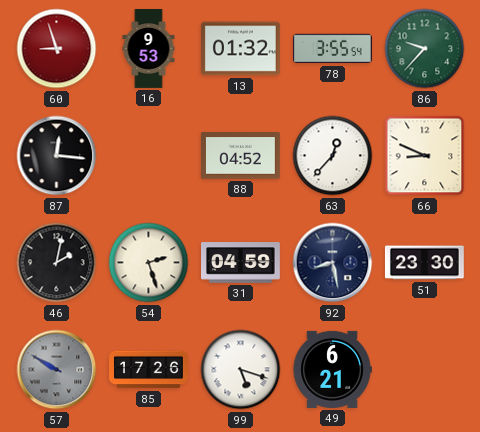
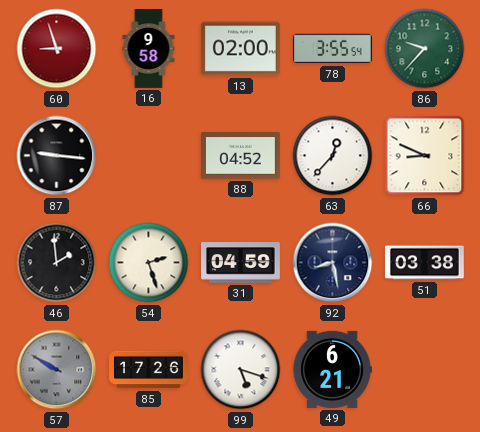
16: 9:53 -> 9:58 (149, 49)
13: 01:32 -> 02:00 (241, 49)
87: 12:16 -> 9:16 (57, 156)
46: 2:02 -> 1:59 (57, 263)
51: 23:30 -> 03:38 (424, 263)
